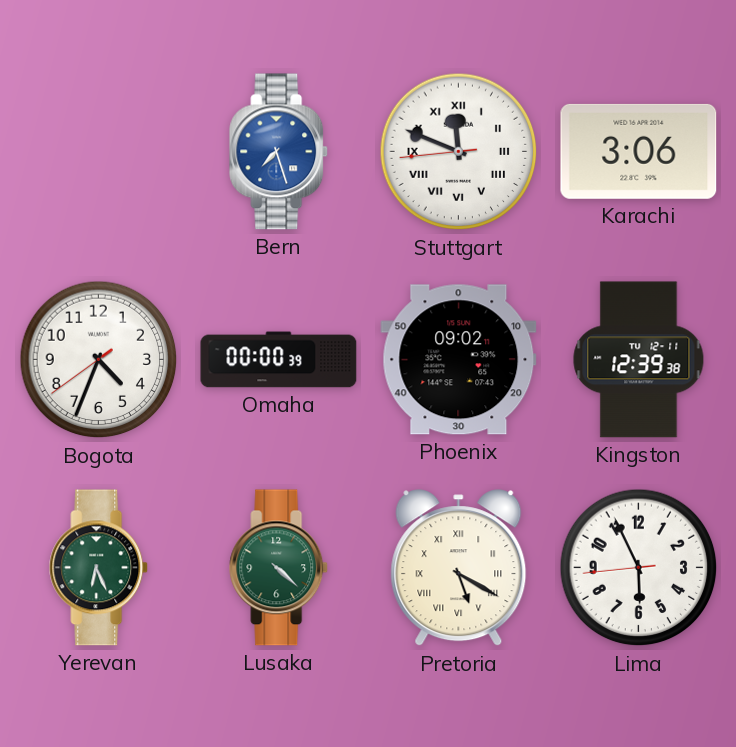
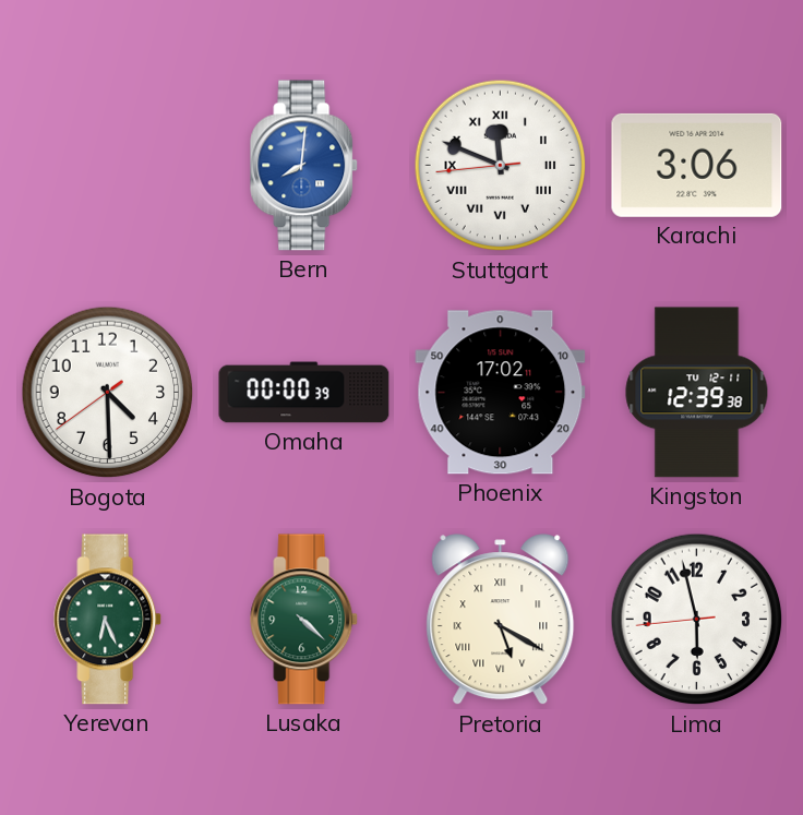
Bern: 7:27 -> 8:01 (304, 166)
Bogota: 4:33 -> 4:29 (108, 393)
Phoenix: 09:02 -> 17:02 (501, 393)
Lima: 5:55 -> 5:57 (697, 620)
